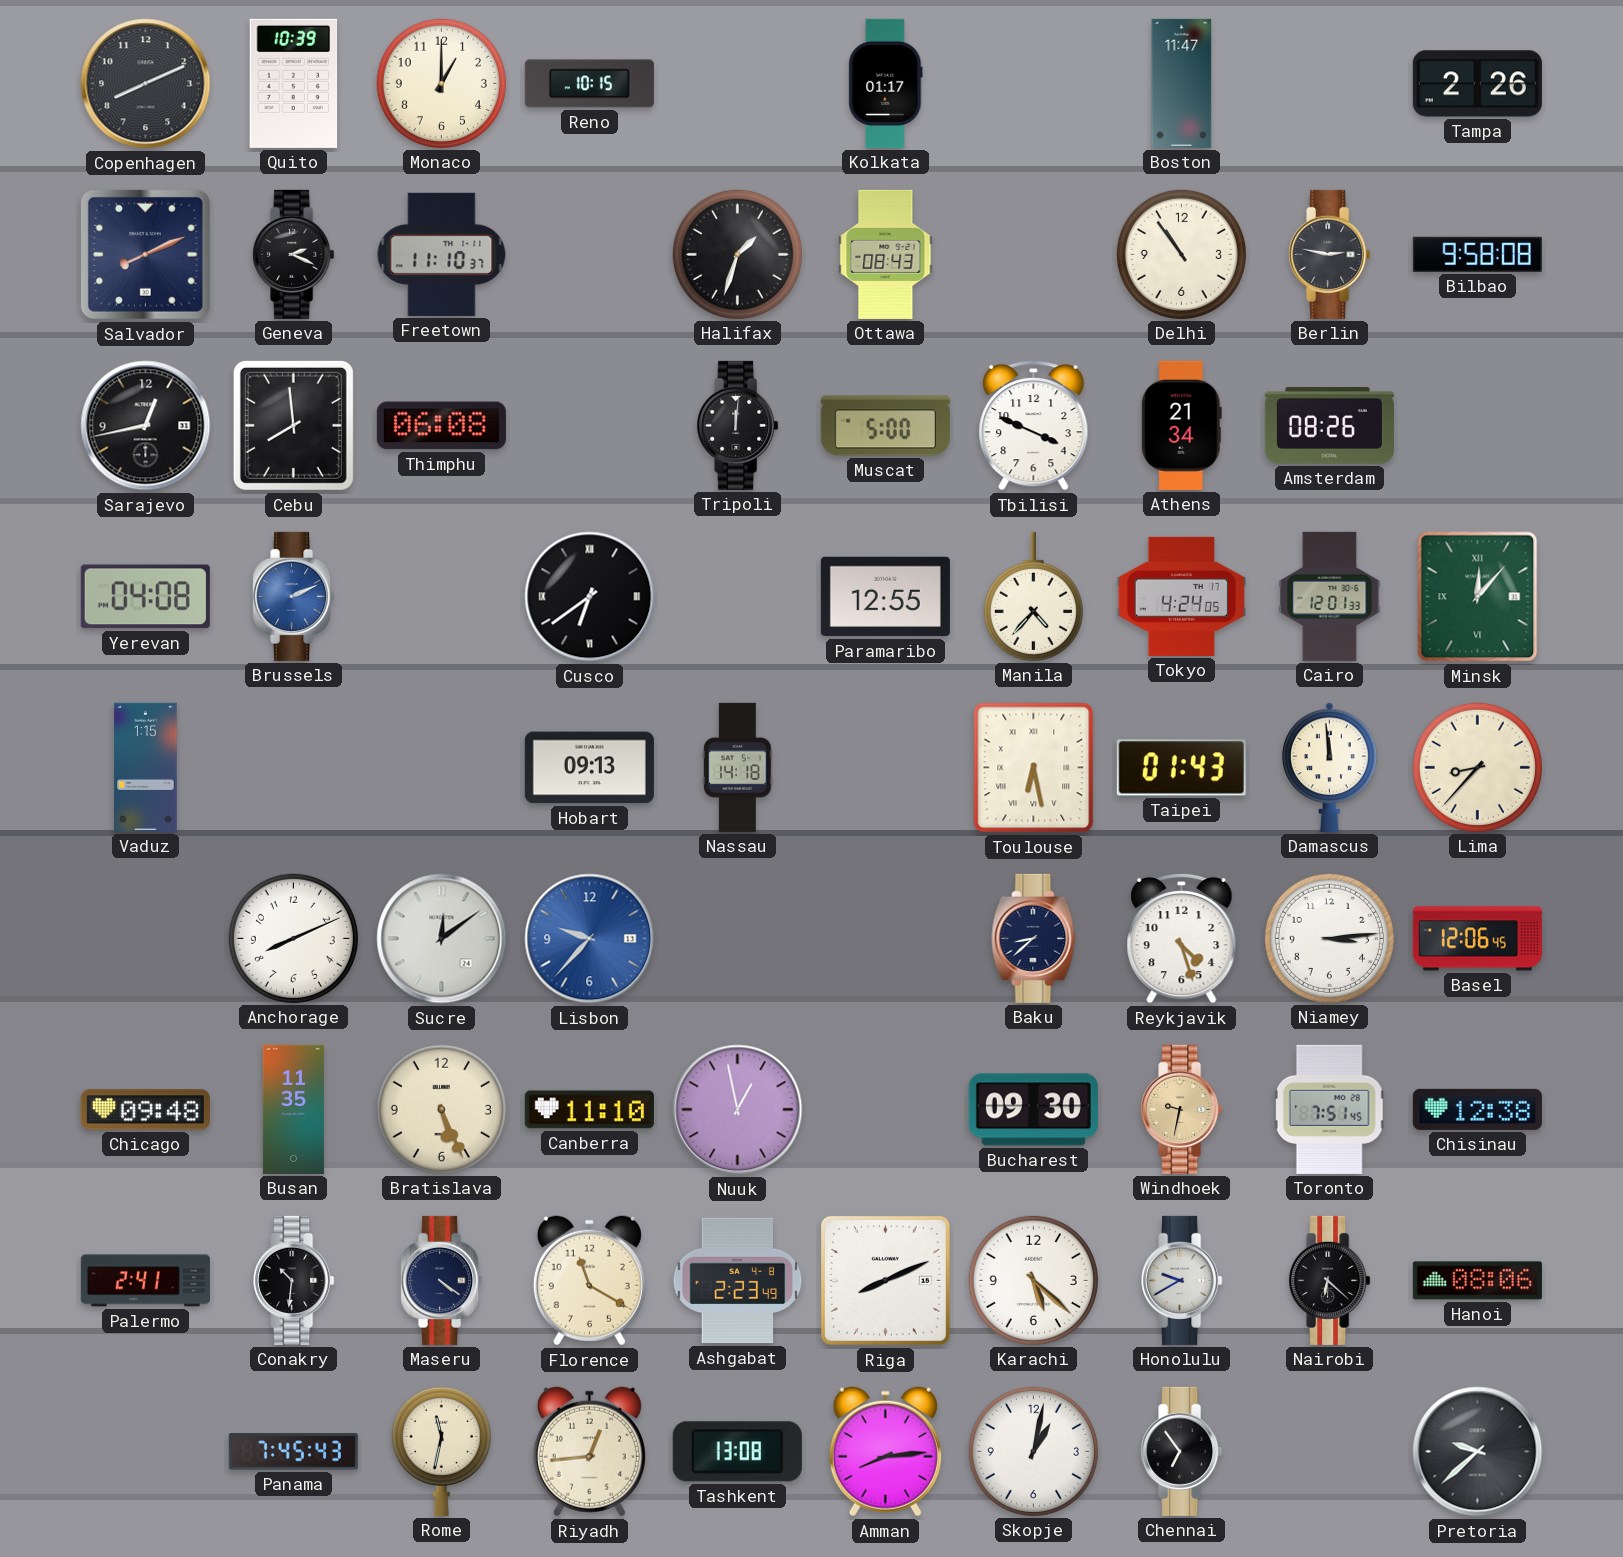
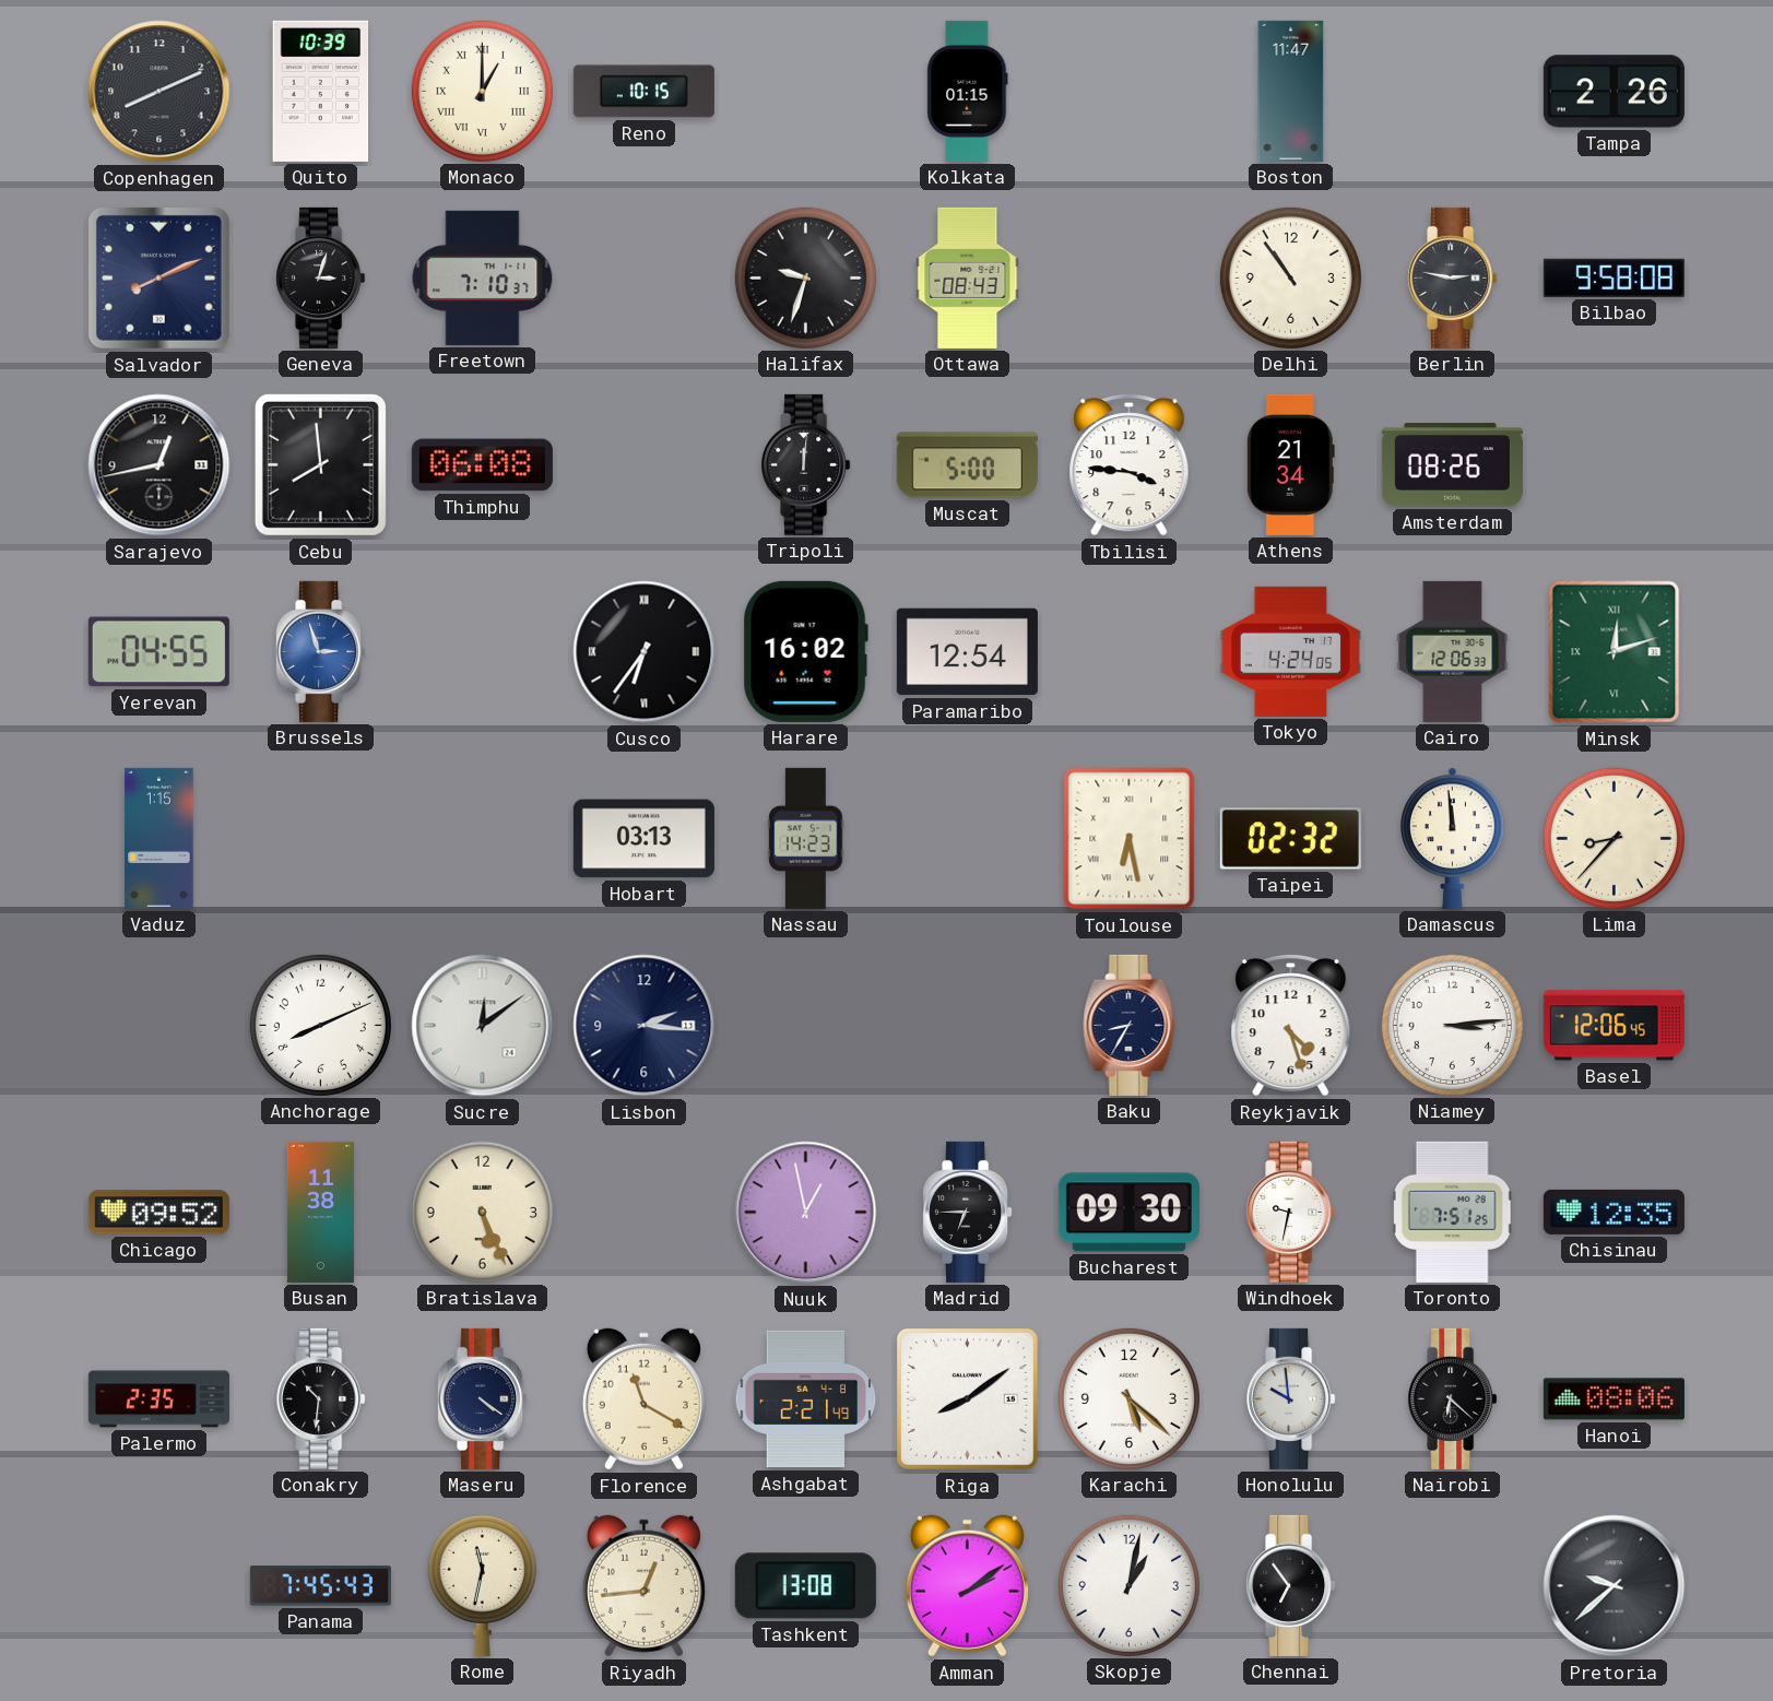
Monaco numerals: Arabic -> Roman (482, 91)
Kolkata: 01:17 -> 01:15 (968, 91)
Geneva: 2:19 -> 3:03 (321, 277)
Freetown: 11:10 -> 7:10 (483, 277)
Halifax: 1:33 -> 9:33 (805, 277)
Tbilisi: 3:49 -> 3:46 (1130, 464)
Yerevan: 04:08 -> 04:55 (158, 652)
Brussels: 2:11 -> 2:57 (321, 651)
Cusco: 6:39 -> 6:36 (645, 652)
Harare: none -> 16:02 (805, 651)
Paramaribo: 12:55 -> 12:54 (967, 652)
Manila: 4:37 -> none (1033, 596)
Cairo: 12:01 -> 12:06 (1453, 651)
Minsk: 12:07 -> 12:12 (1615, 652)
Hobart: 09:13 -> 03:13 (643, 839)
Nassau: 14:18 -> 14:23 (806, 838)
Taipei: 01:43 -> 02:32 (1290, 839)
Lisbon: 9:37 -> 2:16 (645, 1026)
Lisbon dial: blue -> navy (645, 1026)
Baku: 8:38 -> 8:35 (1130, 1025)
Chicago: 09:48 -> 09:52 (158, 1213)
Busan: 11:35 -> 11:38 (320, 1212)
Canberra: 11:10 -> none (589, 1110)
Madrid: none -> 6:45 (968, 1212)
Windhoek dial: champagne -> white (1291, 1212)
Toronto: 7:51:45 -> 7:51:25 (1452, 1212)
Chisinau: 12:38 -> 12:35 (1614, 1212)
Palermo: 2:41 -> 2:35 (158, 1399)
Ashgabat: 2:23 -> 2:21 (806, 1399)
Riga: 8:11 -> 8:09 (967, 1398)
Honolulu: 9:40 -> 9:59 (1291, 1398)
Amman: 8:14 -> 2:09 (967, 1586)
